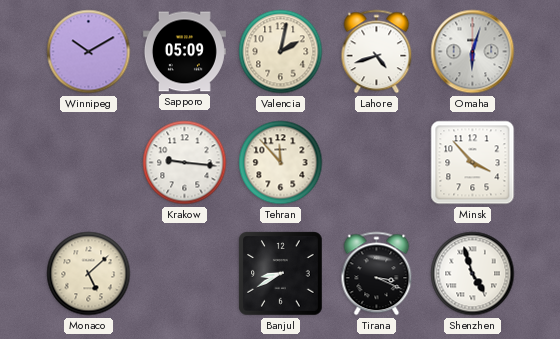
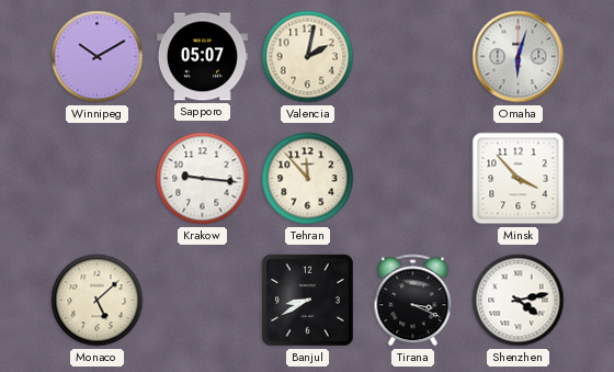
Sapporo: 05:09 -> 05:07 (202, 57)
Lahore: 4:42 -> none (377, 52)
Shenzhen: 4:57 -> 4:13 (519, 301)
